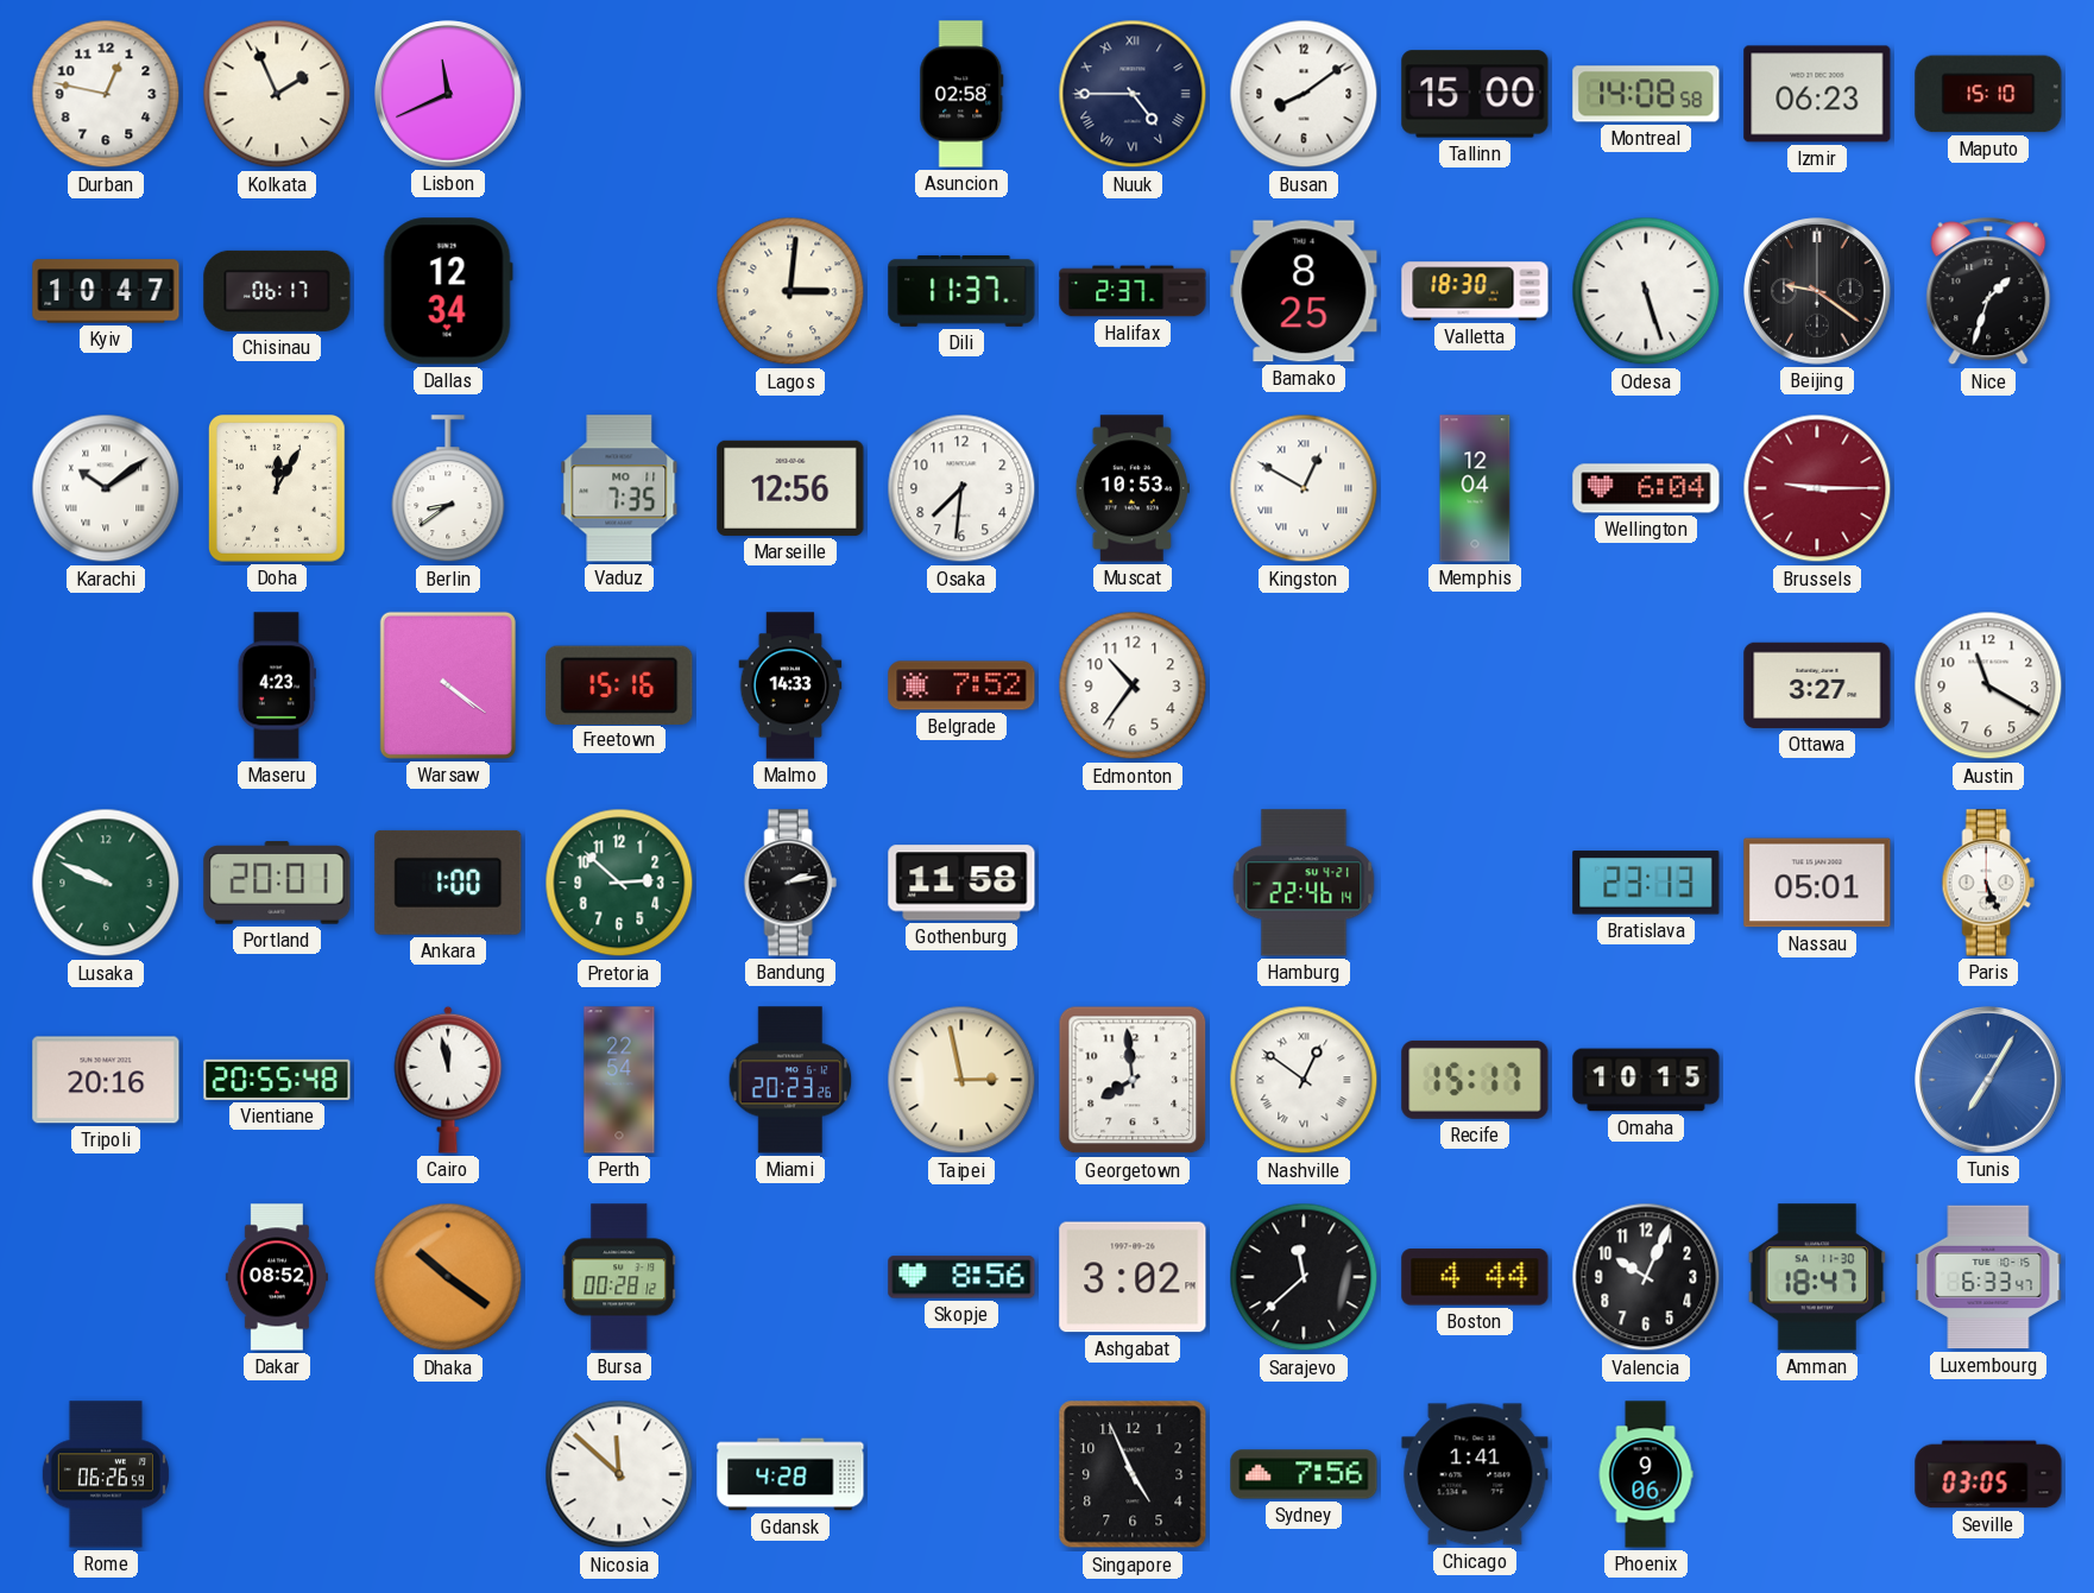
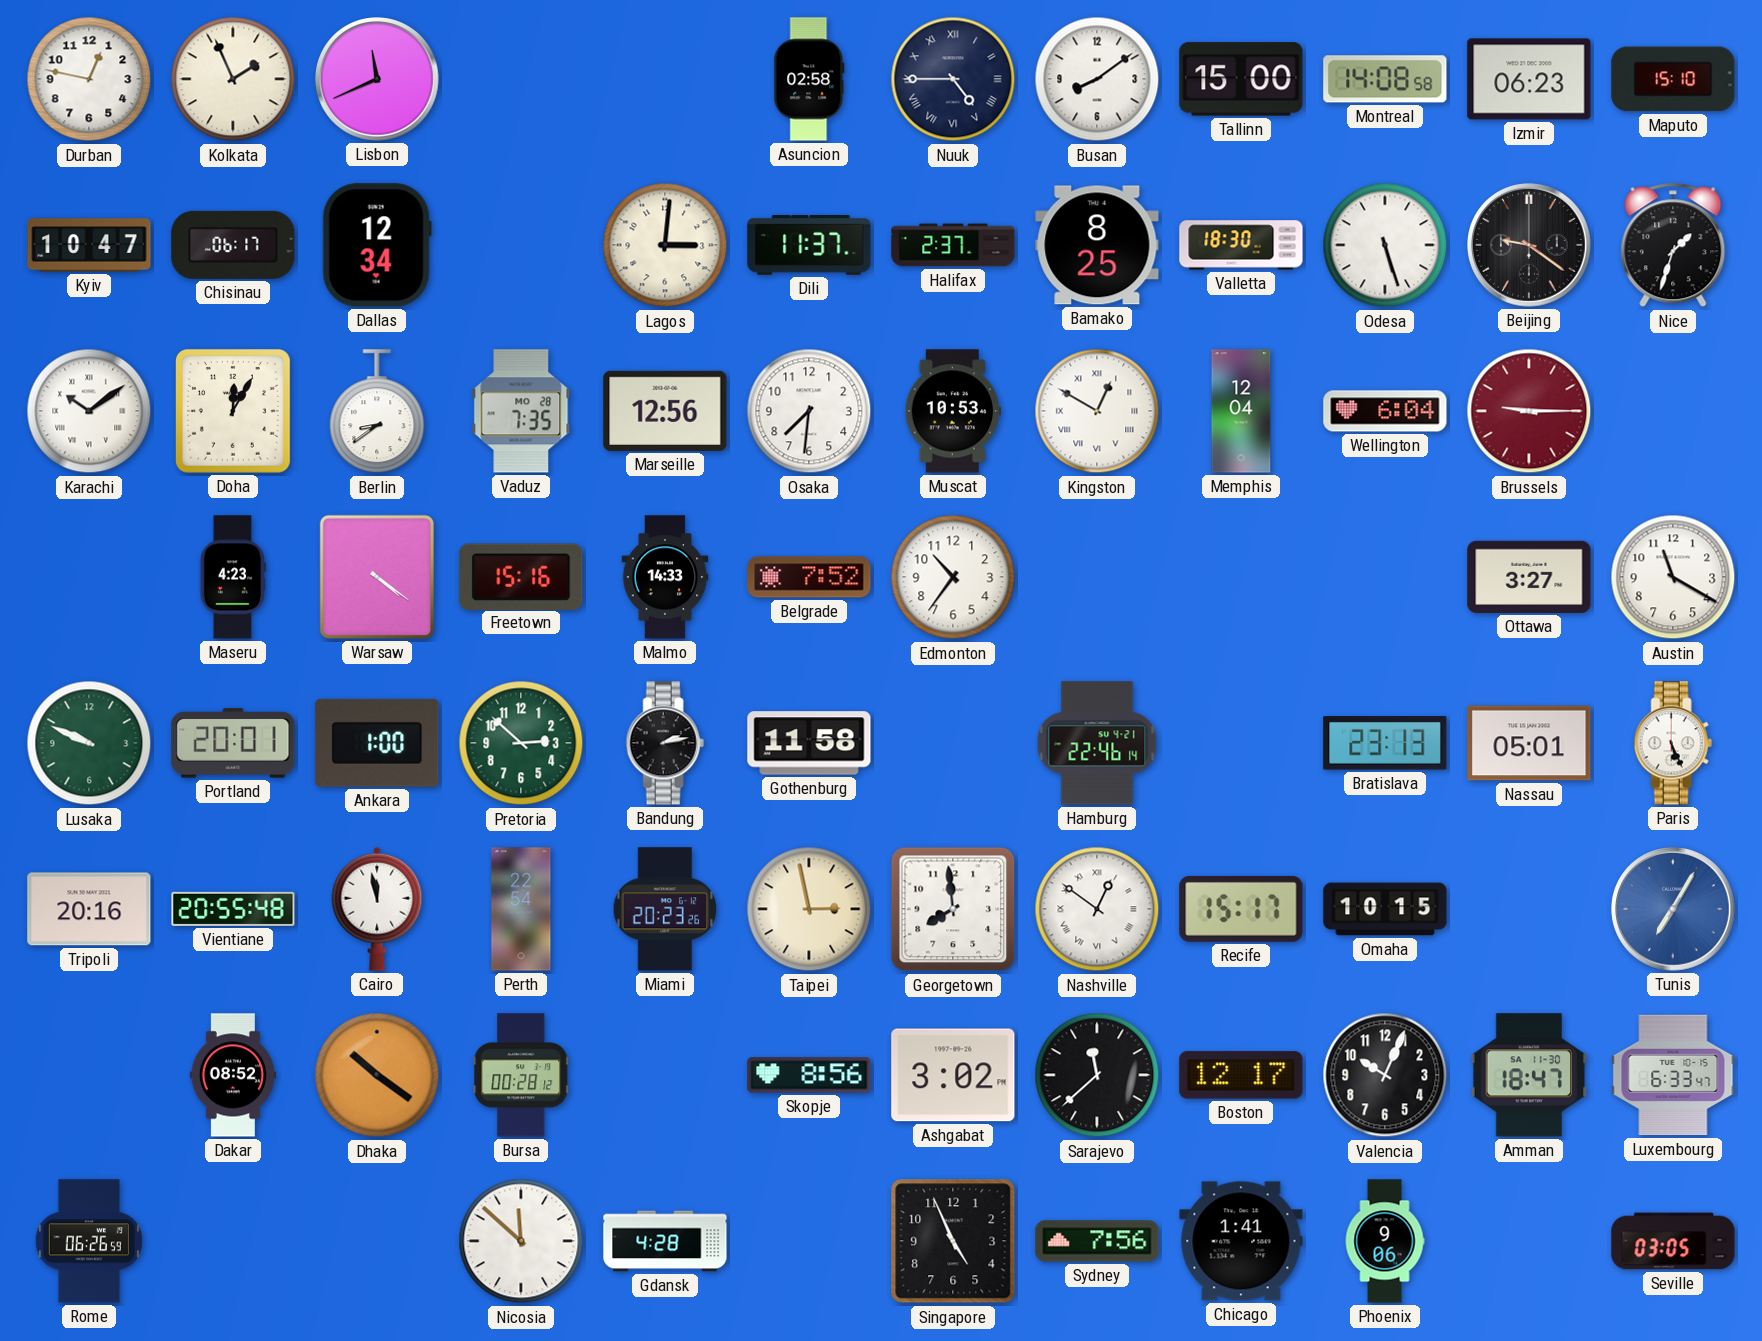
Vaduz date: MO 11 -> MO 28 (521, 411)
Boston: 4:44 -> 12:17 (1241, 1075)
